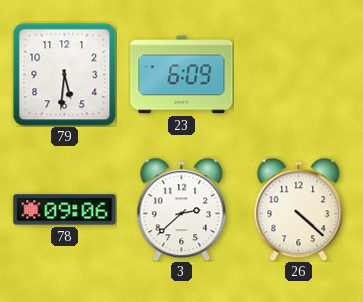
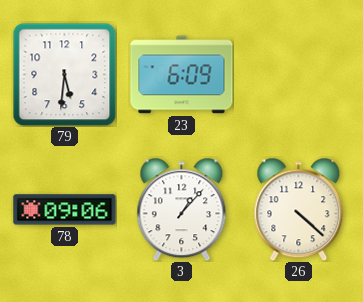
3: 2:38 -> 1:07 (182, 209)
